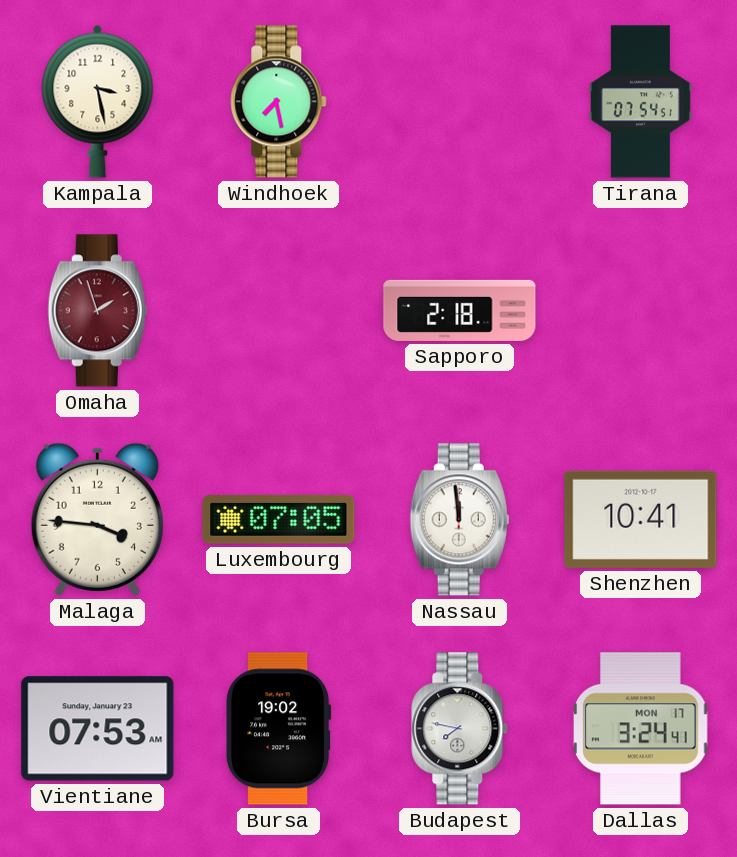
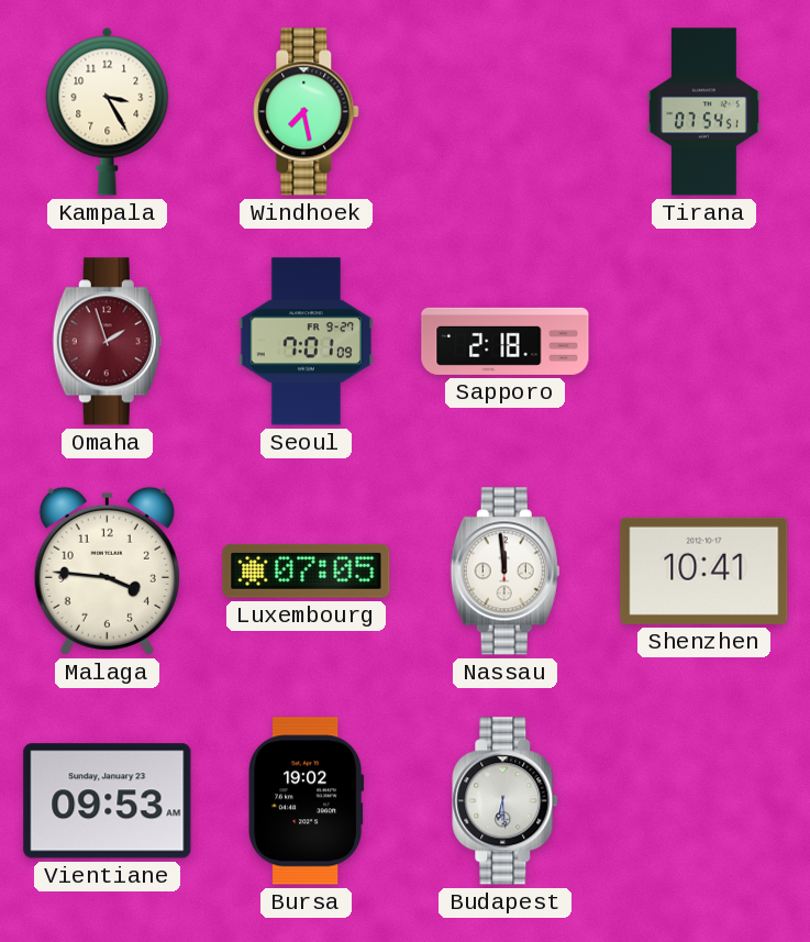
Kampala: 3:28 -> 3:25 (108, 111)
Seoul: none -> 7:01 (306, 342)
Vientiane: 07:53 -> 09:53 (108, 801)
Budapest: 7:47 -> 6:29 (506, 801)
Dallas: 3:24 -> none (641, 729)
